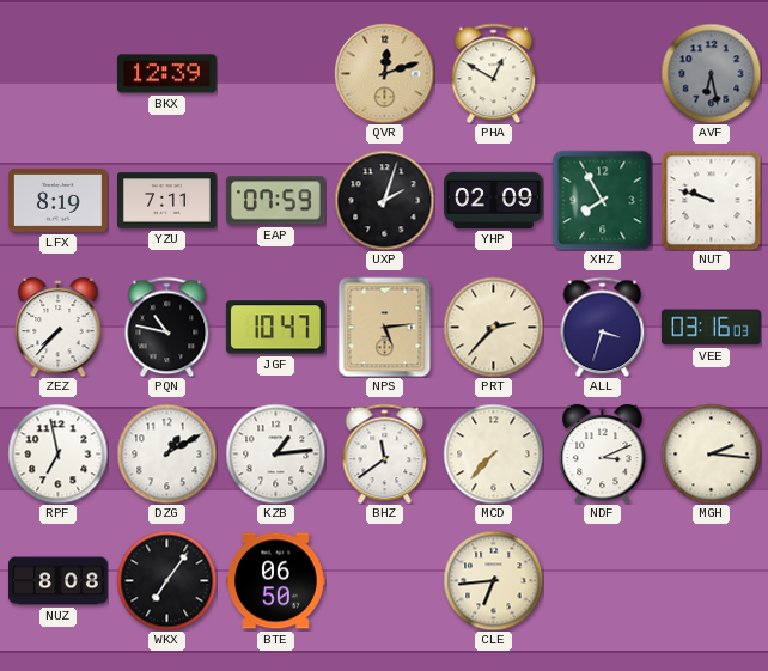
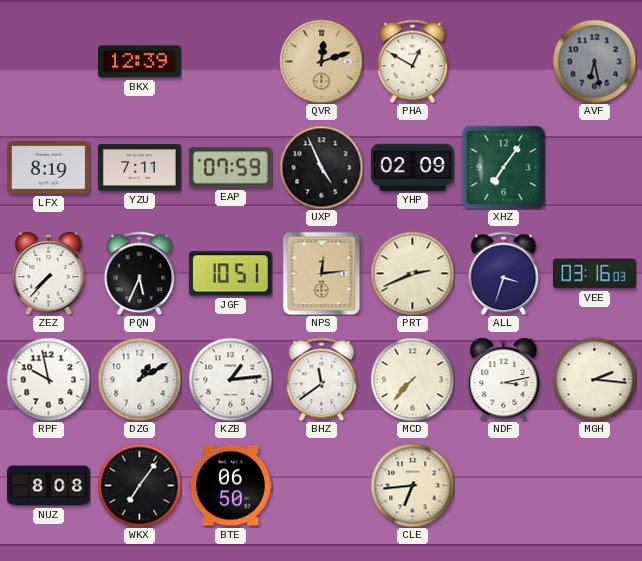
UXP: 2:03 -> 4:56 (321, 167)
XHZ: 7:55 -> 7:06 (503, 167)
NUT: 9:48 -> none (711, 200)
PQN: 10:47 -> 5:34 (140, 273)
JGF: 10:47 -> 10:51 (230, 274)
NPS: 5:14 -> 12:14 (322, 273)
PRT: 2:37 -> 2:41 (412, 273)
RPF: 6:58 -> 9:58 (48, 379)
NDF: 3:11 -> 3:13 (504, 379)
